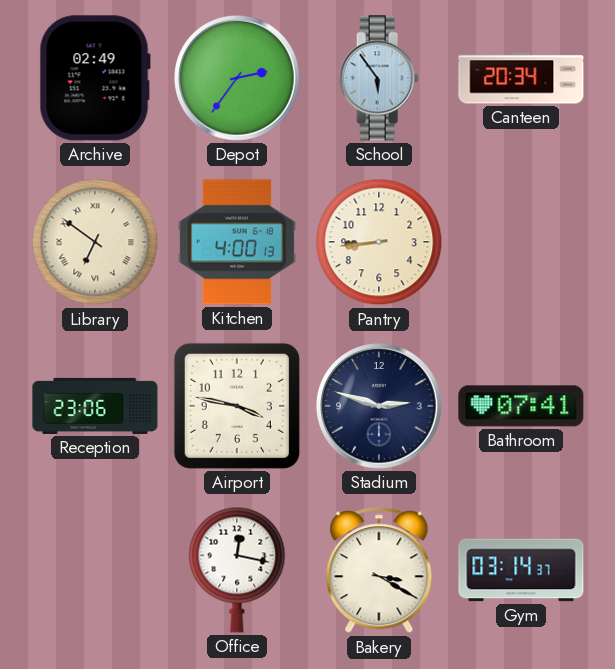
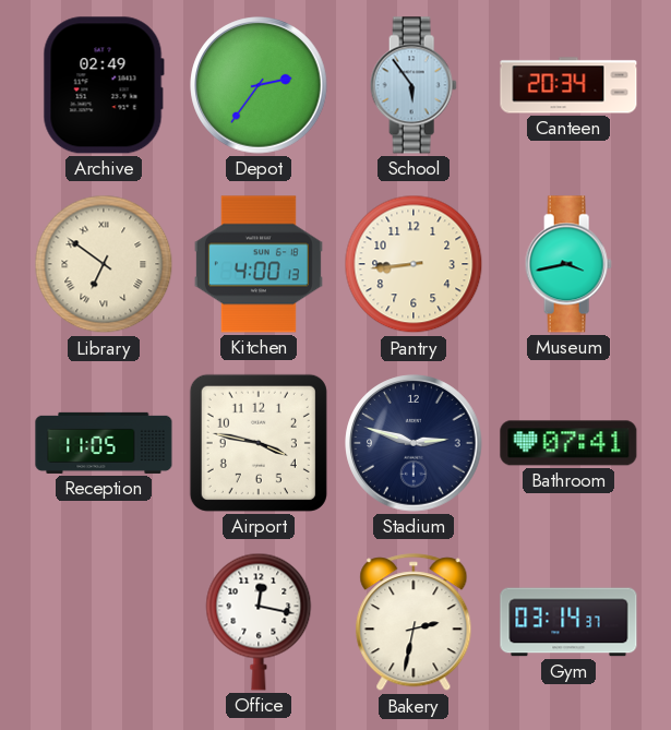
Museum: none -> 3:43 (568, 264)
Reception: 23:06 -> 11:05 (104, 443)
Bakery: 3:20 -> 2:32 (414, 623)
